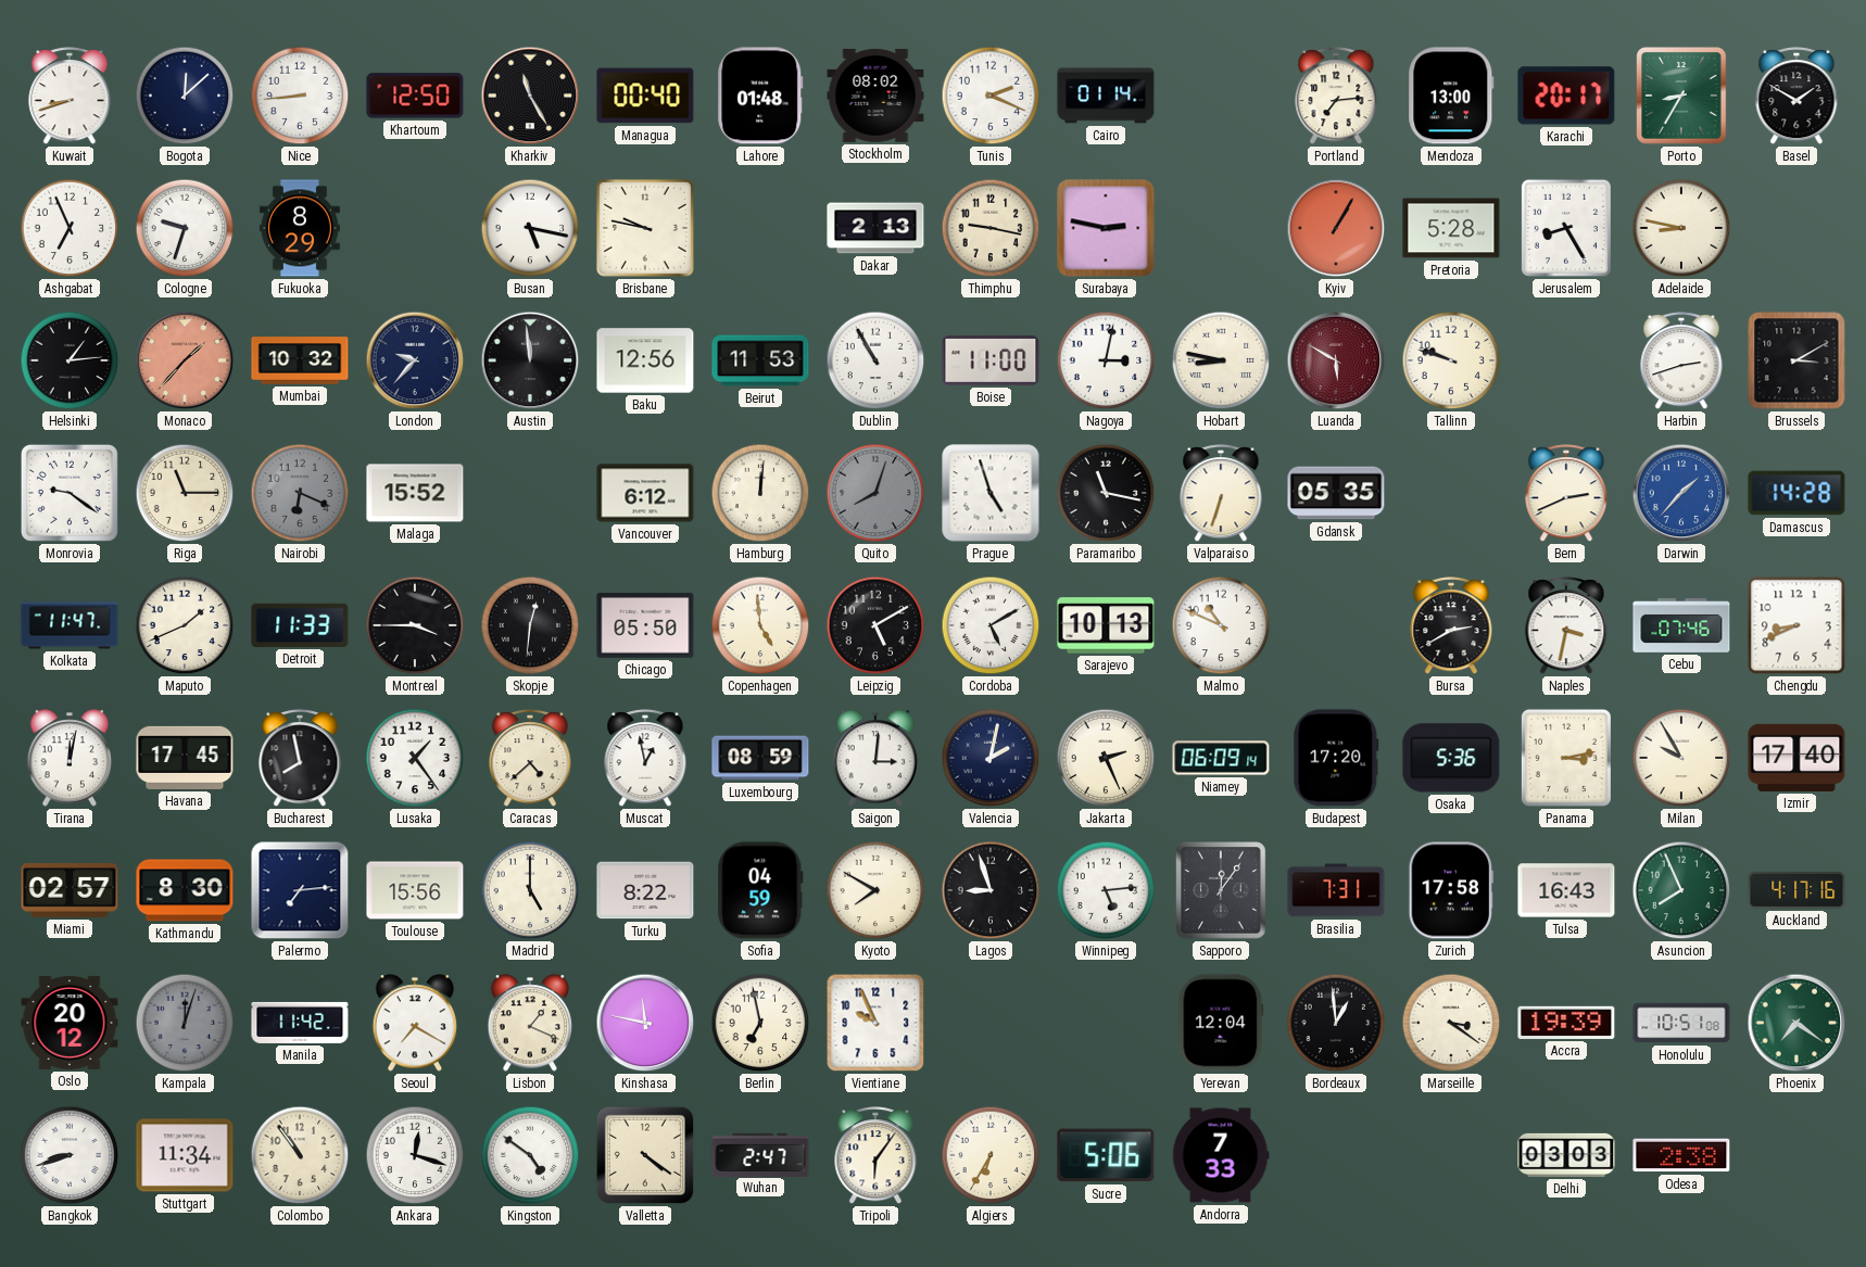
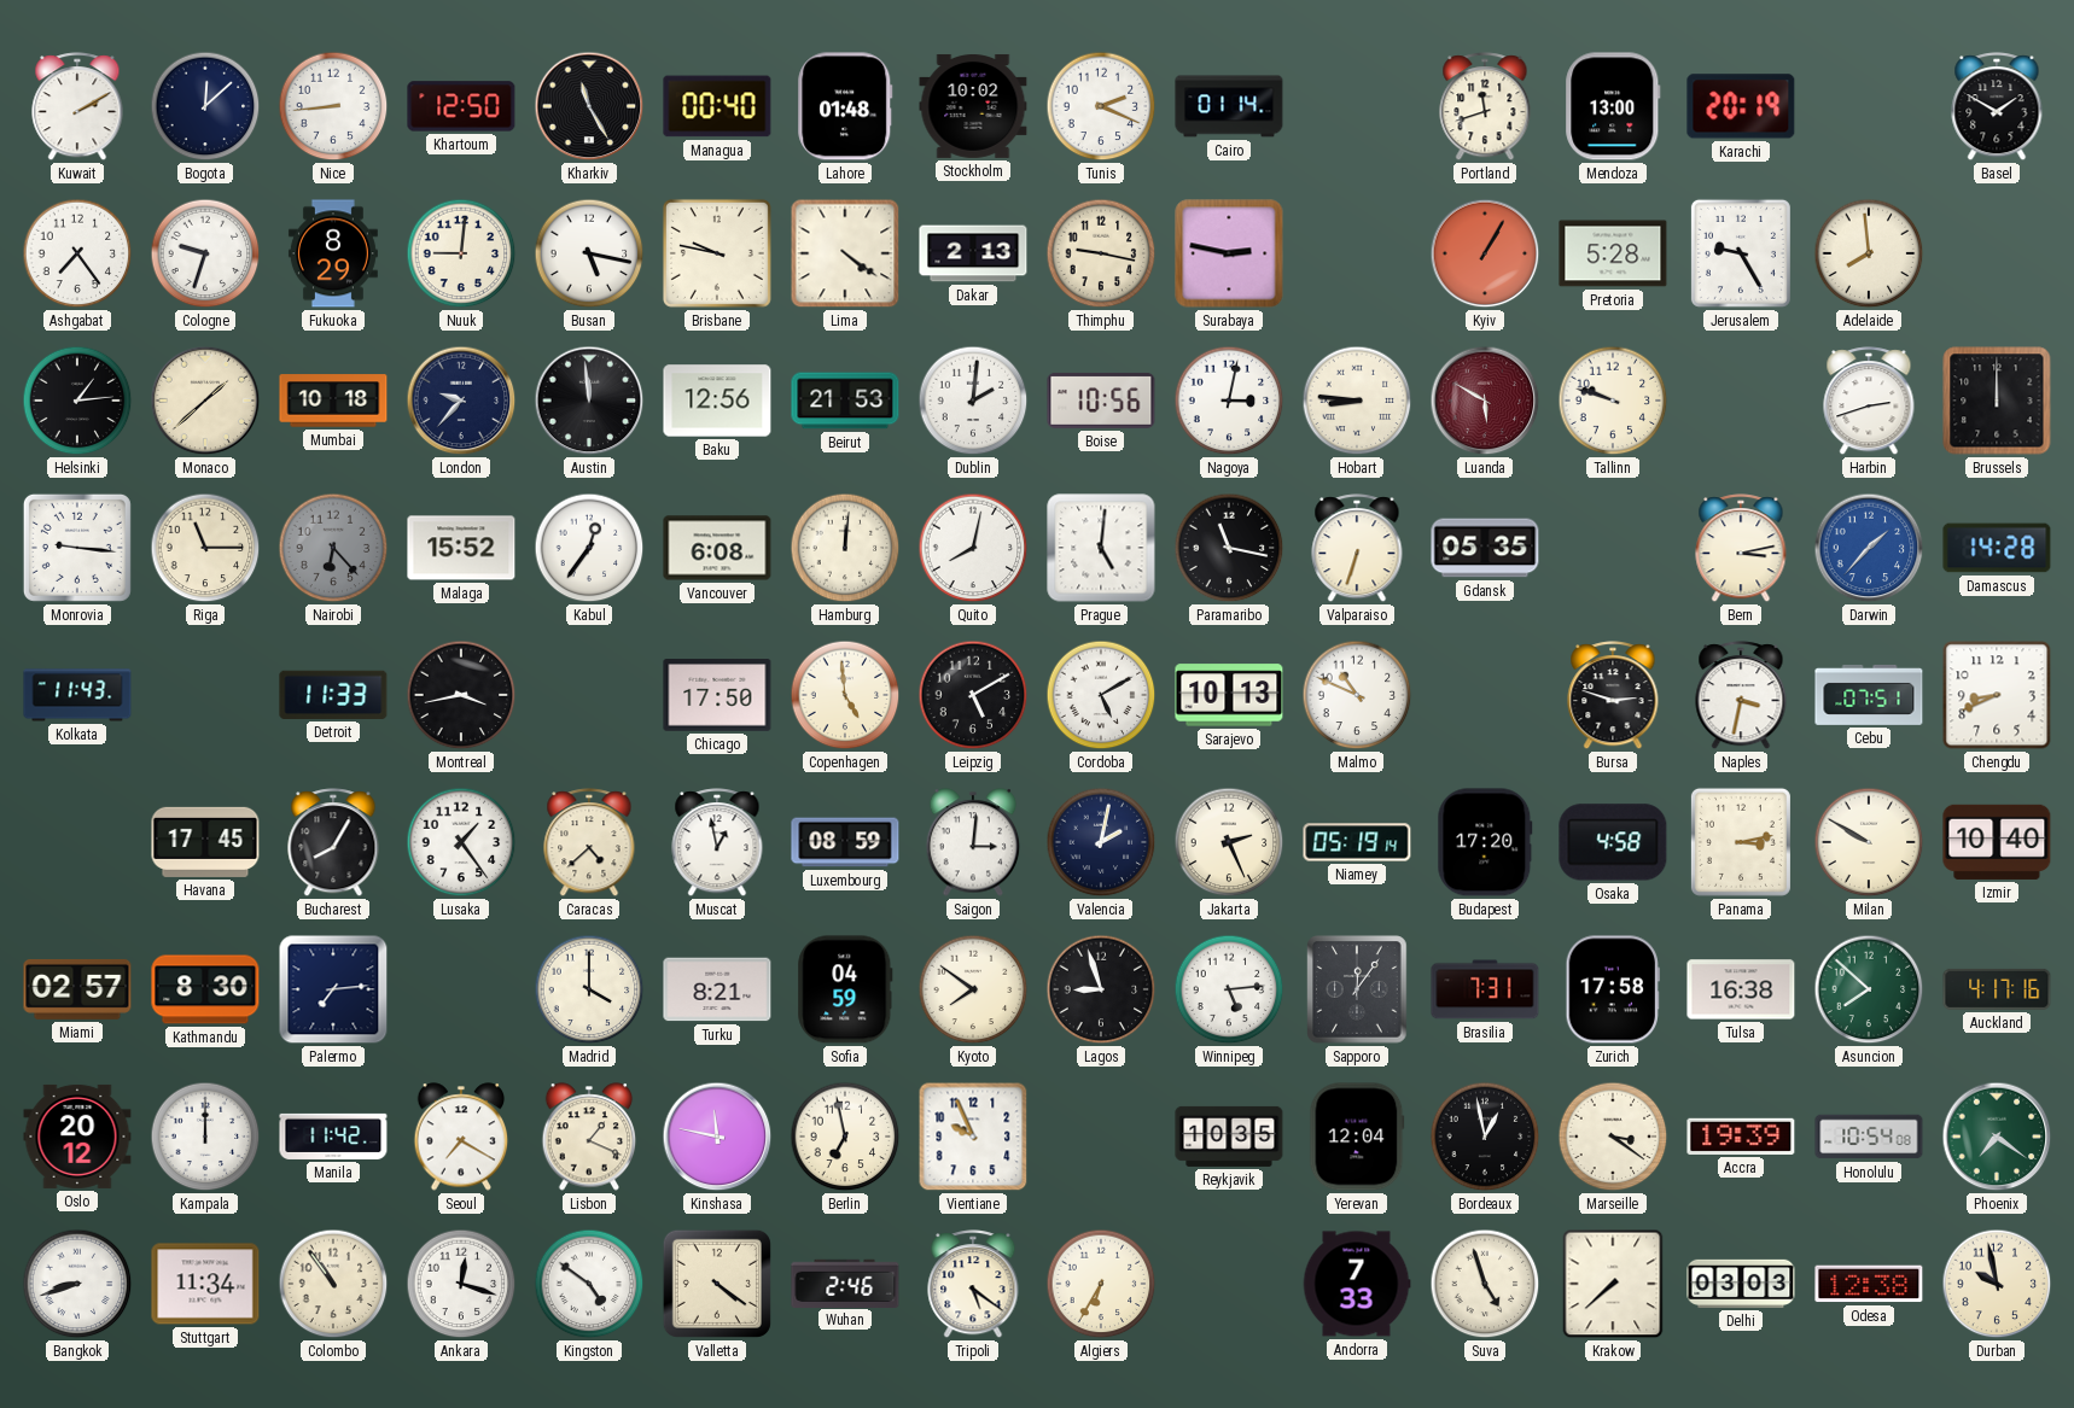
Kuwait: 8:42 -> 2:10 (77, 107)
Stockholm: 08:02 -> 10:02 (973, 106)
Portland: 7:14 -> 11:42 (1485, 107)
Karachi: 20:17 -> 20:19 (1741, 106)
Porto: 8:35 -> none (1681, 96)
Ashgabat: 6:56 -> 7:24 (77, 253)
Nuuk: none -> 9:01 (461, 253)
Lima: none -> 4:21 (845, 253)
Jerusalem: 8:25 -> 9:25 (1741, 253)
Adelaide: 8:47 -> 7:59 (1869, 253)
Monaco: 1:37 -> 1:38 (205, 401)
Monaco dial: salmon -> cream (205, 401)
Mumbai: 10:32 -> 10:18 (333, 401)
Beirut: 11:53 -> 21:53 (845, 401)
Dublin: 10:55 -> 2:01 (973, 401)
Boise: 11:00 -> 10:56 (1101, 401)
Hobart: 8:47 -> 8:46 (1357, 401)
Brussels: 3:10 -> 12:00 (1997, 401)
Monrovia: 9:21 -> 9:16 (77, 548)
Nairobi: 6:19 -> 6:23 (333, 548)
Kabul: none -> 12:36 (589, 548)
Vancouver: 6:12 -> 6:08 (717, 548)
Quito: 8:03 -> 8:02 (973, 548)
Quito dial: grey -> white (973, 548)
Prague: 4:57 -> 5:01 (1101, 548)
Bern: 2:41 -> 3:13 (1741, 549)
Kolkata: 11:47 -> 11:43 (77, 695)
Maputo: 1:41 -> none (185, 625)
Montreal: 3:45 -> 3:43 (461, 695)
Skopje: 12:31 -> none (530, 625)
Chicago: 05:50 -> 17:50 (717, 695)
Bursa: 2:40 -> 2:48 (1613, 696)
Cebu: 07:46 -> 07:51 (1869, 695)
Tirana: 12:02 -> none (70, 758)
Bucharest: 7:58 -> 8:05 (333, 843)
Niamey: 06:09 -> 05:19 (1357, 842)
Osaka: 5:36 -> 4:58 (1613, 842)
Milan: 9:55 -> 9:50 (1869, 842)
Izmir: 17:40 -> 10:40 (1997, 842)
Toulouse: 15:56 -> none (415, 890)
Madrid: 5:00 -> 4:00 (589, 989)
Turku: 8:22 -> 8:21 (717, 989)
Kyoto: 7:50 -> 7:51 (973, 989)
Tulsa: 16:43 -> 16:38 (1741, 989)
Asuncion: 7:56 -> 7:52 (1869, 989)
Kampala: 12:03 -> 12:00 (205, 1137)
Kampala dial: grey -> white (205, 1137)
Reykjavik: none -> 10:35 (1229, 1137)
Bordeaux: 12:59 -> 12:58 (1485, 1137)
Honolulu: 10:51 -> 10:54 (1869, 1137)
Wuhan: 2:47 -> 2:46 (845, 1283)
Tripoli: 6:06 -> 5:21 (973, 1285)
Sucre: 5:06 -> none (1106, 1155)
Suva: none -> 4:57 (1485, 1284)
Krakow: none -> 7:38 (1613, 1284)
Odesa: 2:38 -> 12:38 (1869, 1284)
Durban: none -> 9:58 (1997, 1284)
